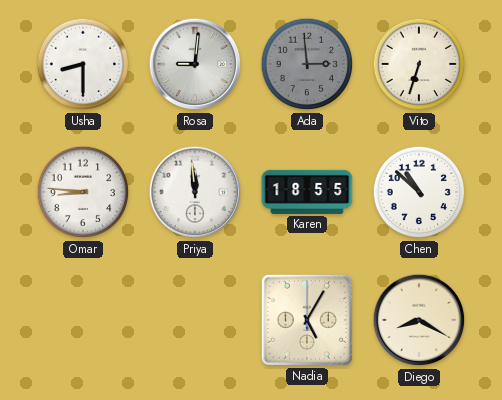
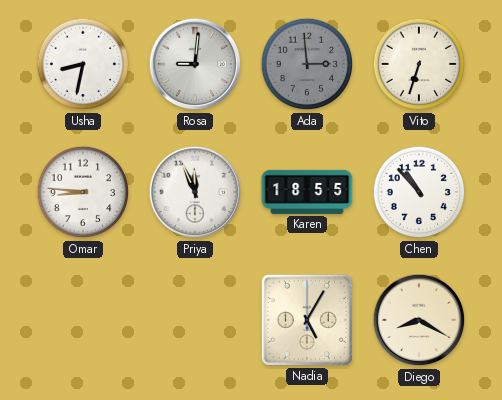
Usha: 8:30 -> 8:32 (83, 64)
Priya: 11:59 -> 11:56 (195, 192)
Chen: 10:52 -> 10:53 (419, 192)
